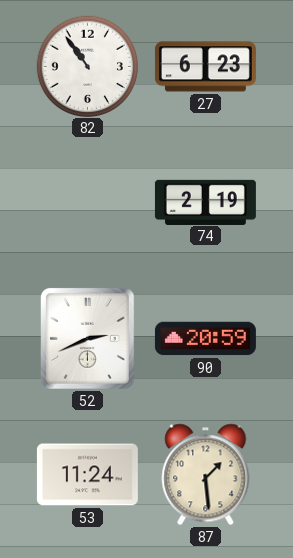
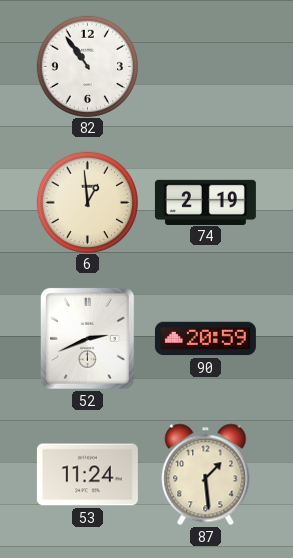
27: 6:23 -> none (205, 67)
6: none -> 12:59 (87, 202)
